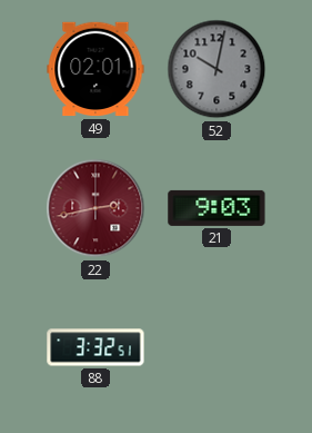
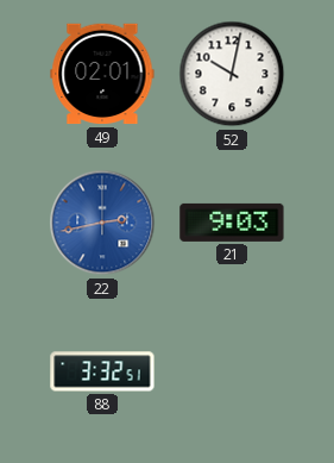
52 dial: grey -> white (232, 74)
22 dial: burgundy -> blue (102, 223)
